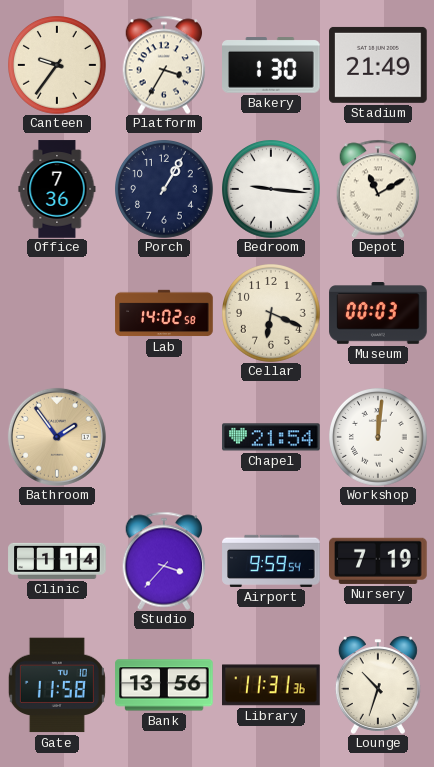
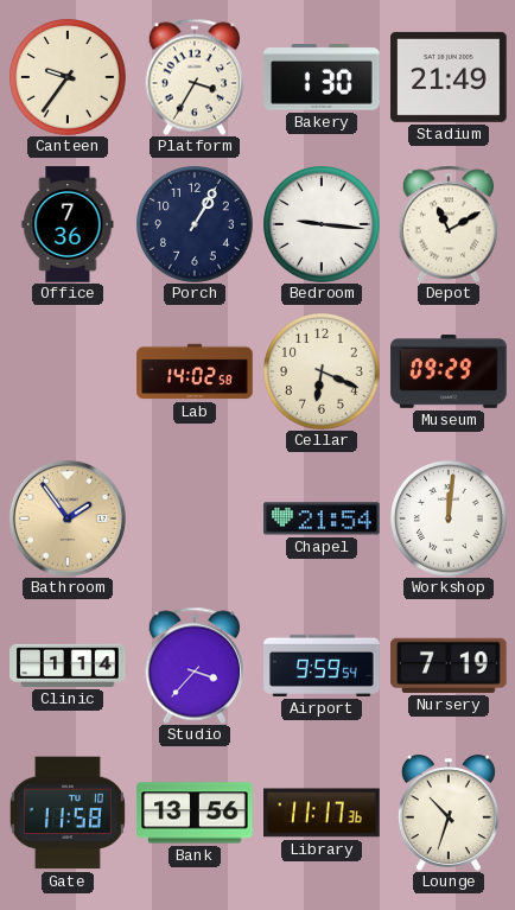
Museum: 00:03 -> 09:29 (449, 373)
Library: 11:31 -> 11:17 (322, 813)
